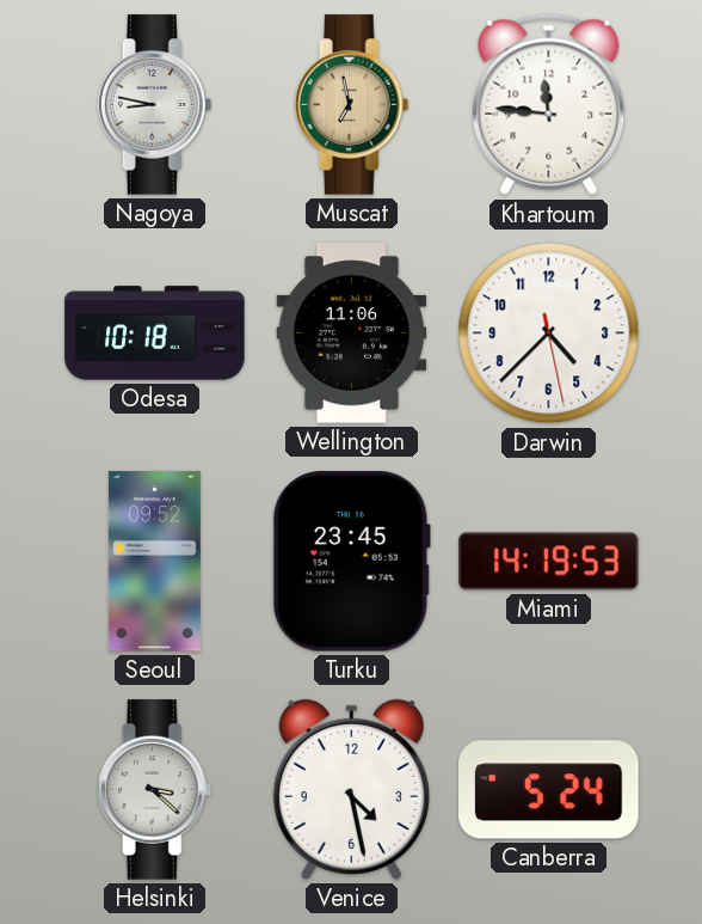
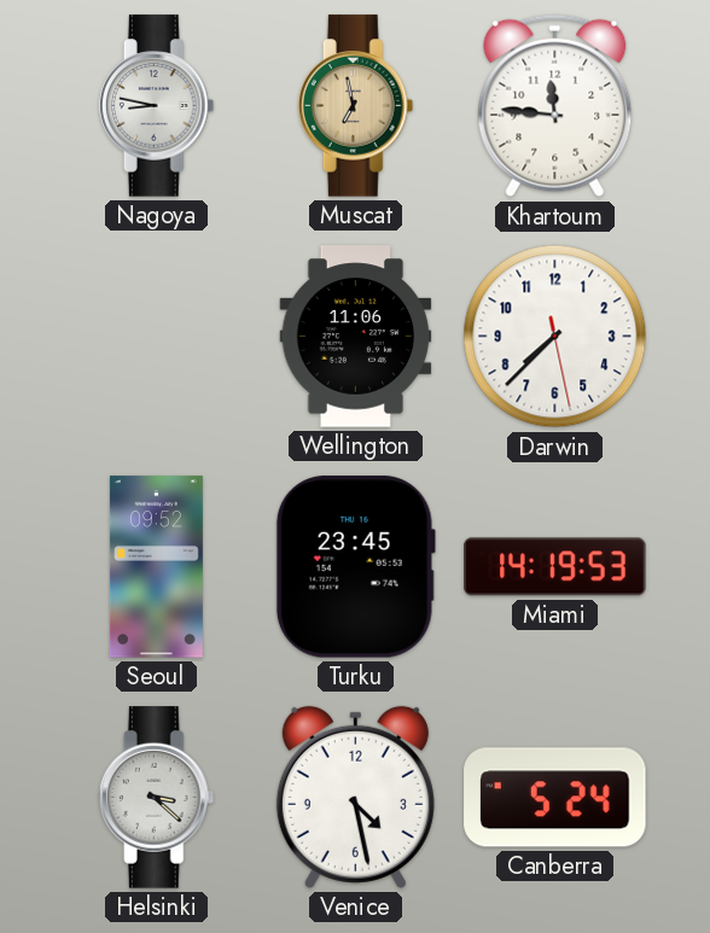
Odesa: 10:18 -> none (155, 334)
Darwin: 4:37 -> 7:37 (555, 337)
